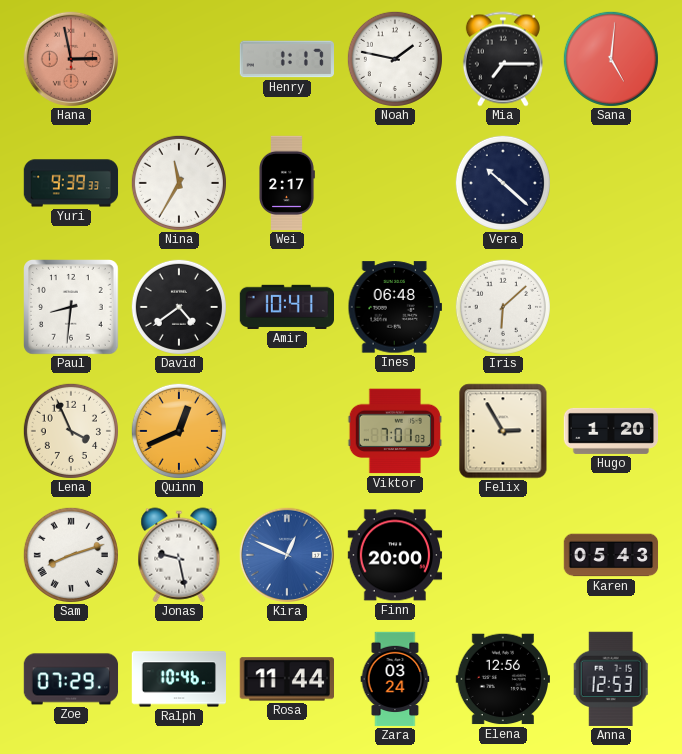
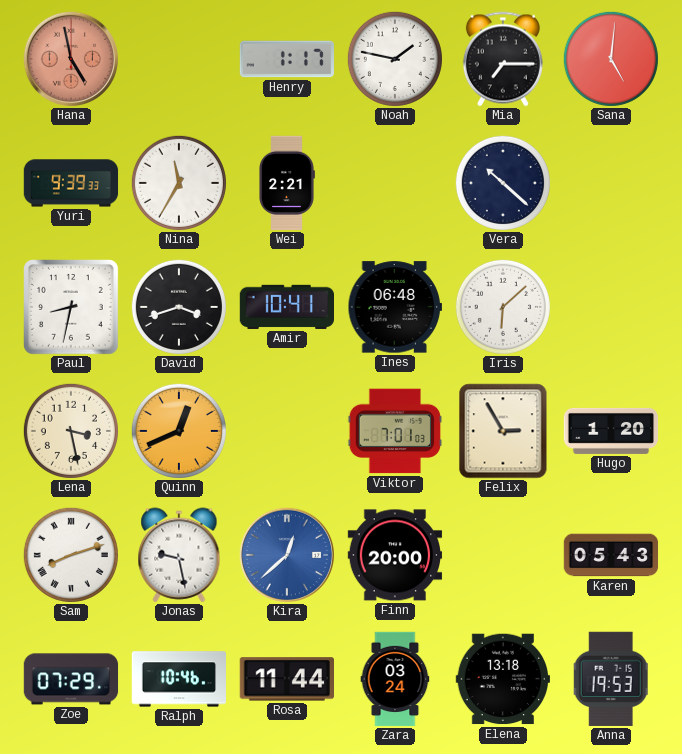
Hana: 2:58 -> 4:58 (70, 58)
Wei: 2:17 -> 2:21 (287, 183)
Paul: 8:31 -> 8:32 (72, 308)
David: 4:39 -> 3:42 (179, 307)
Lena: 3:56 -> 3:28 (71, 431)
Kira: 12:49 -> 12:38 (286, 554)
Elena: 12:56 -> 13:18 (502, 679)
Anna: 12:53 -> 19:53 (611, 679)
